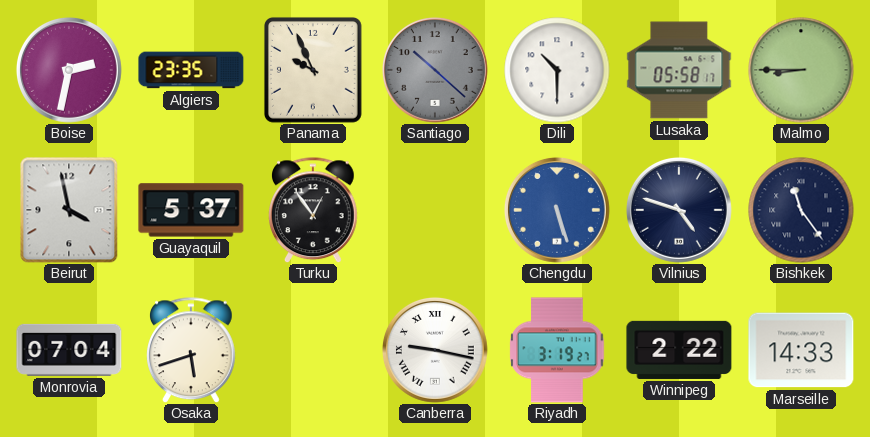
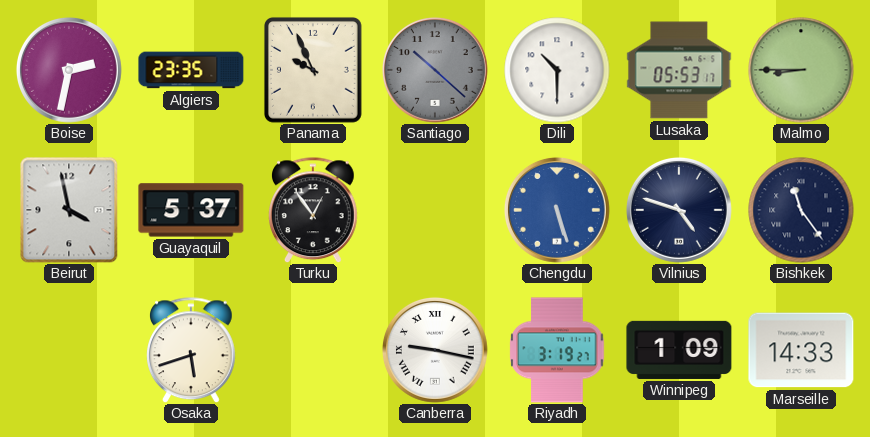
Lusaka: 05:58 -> 05:53 (679, 70)
Monrovia: 07:04 -> none (69, 350)
Winnipeg: 2:22 -> 1:09 (679, 350)
